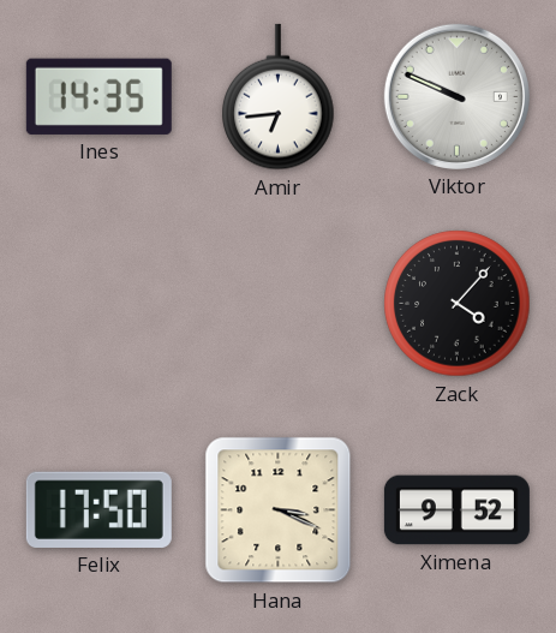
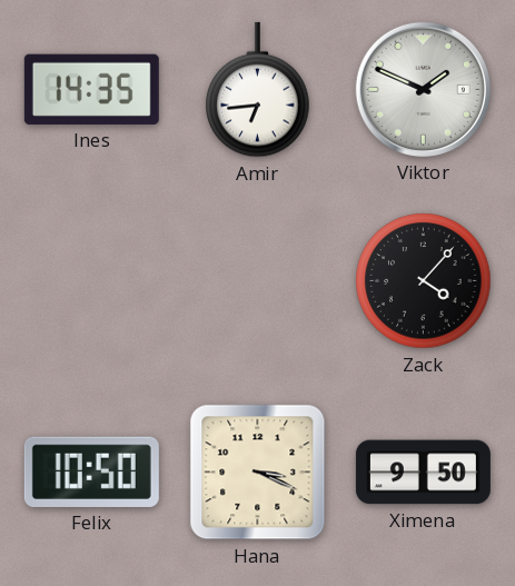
Viktor: 9:49 -> 1:49 (423, 89)
Felix: 17:50 -> 10:50 (91, 471)
Ximena: 9:52 -> 9:50 (423, 473)
